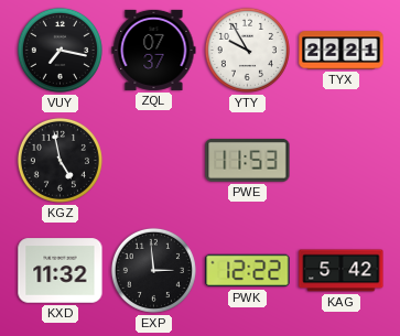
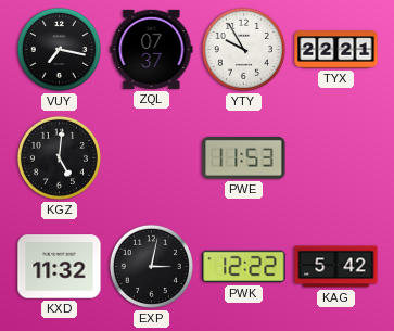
KGZ: 4:58 -> 5:01 (59, 157)
EXP: 2:59 -> 3:02 (151, 266)
